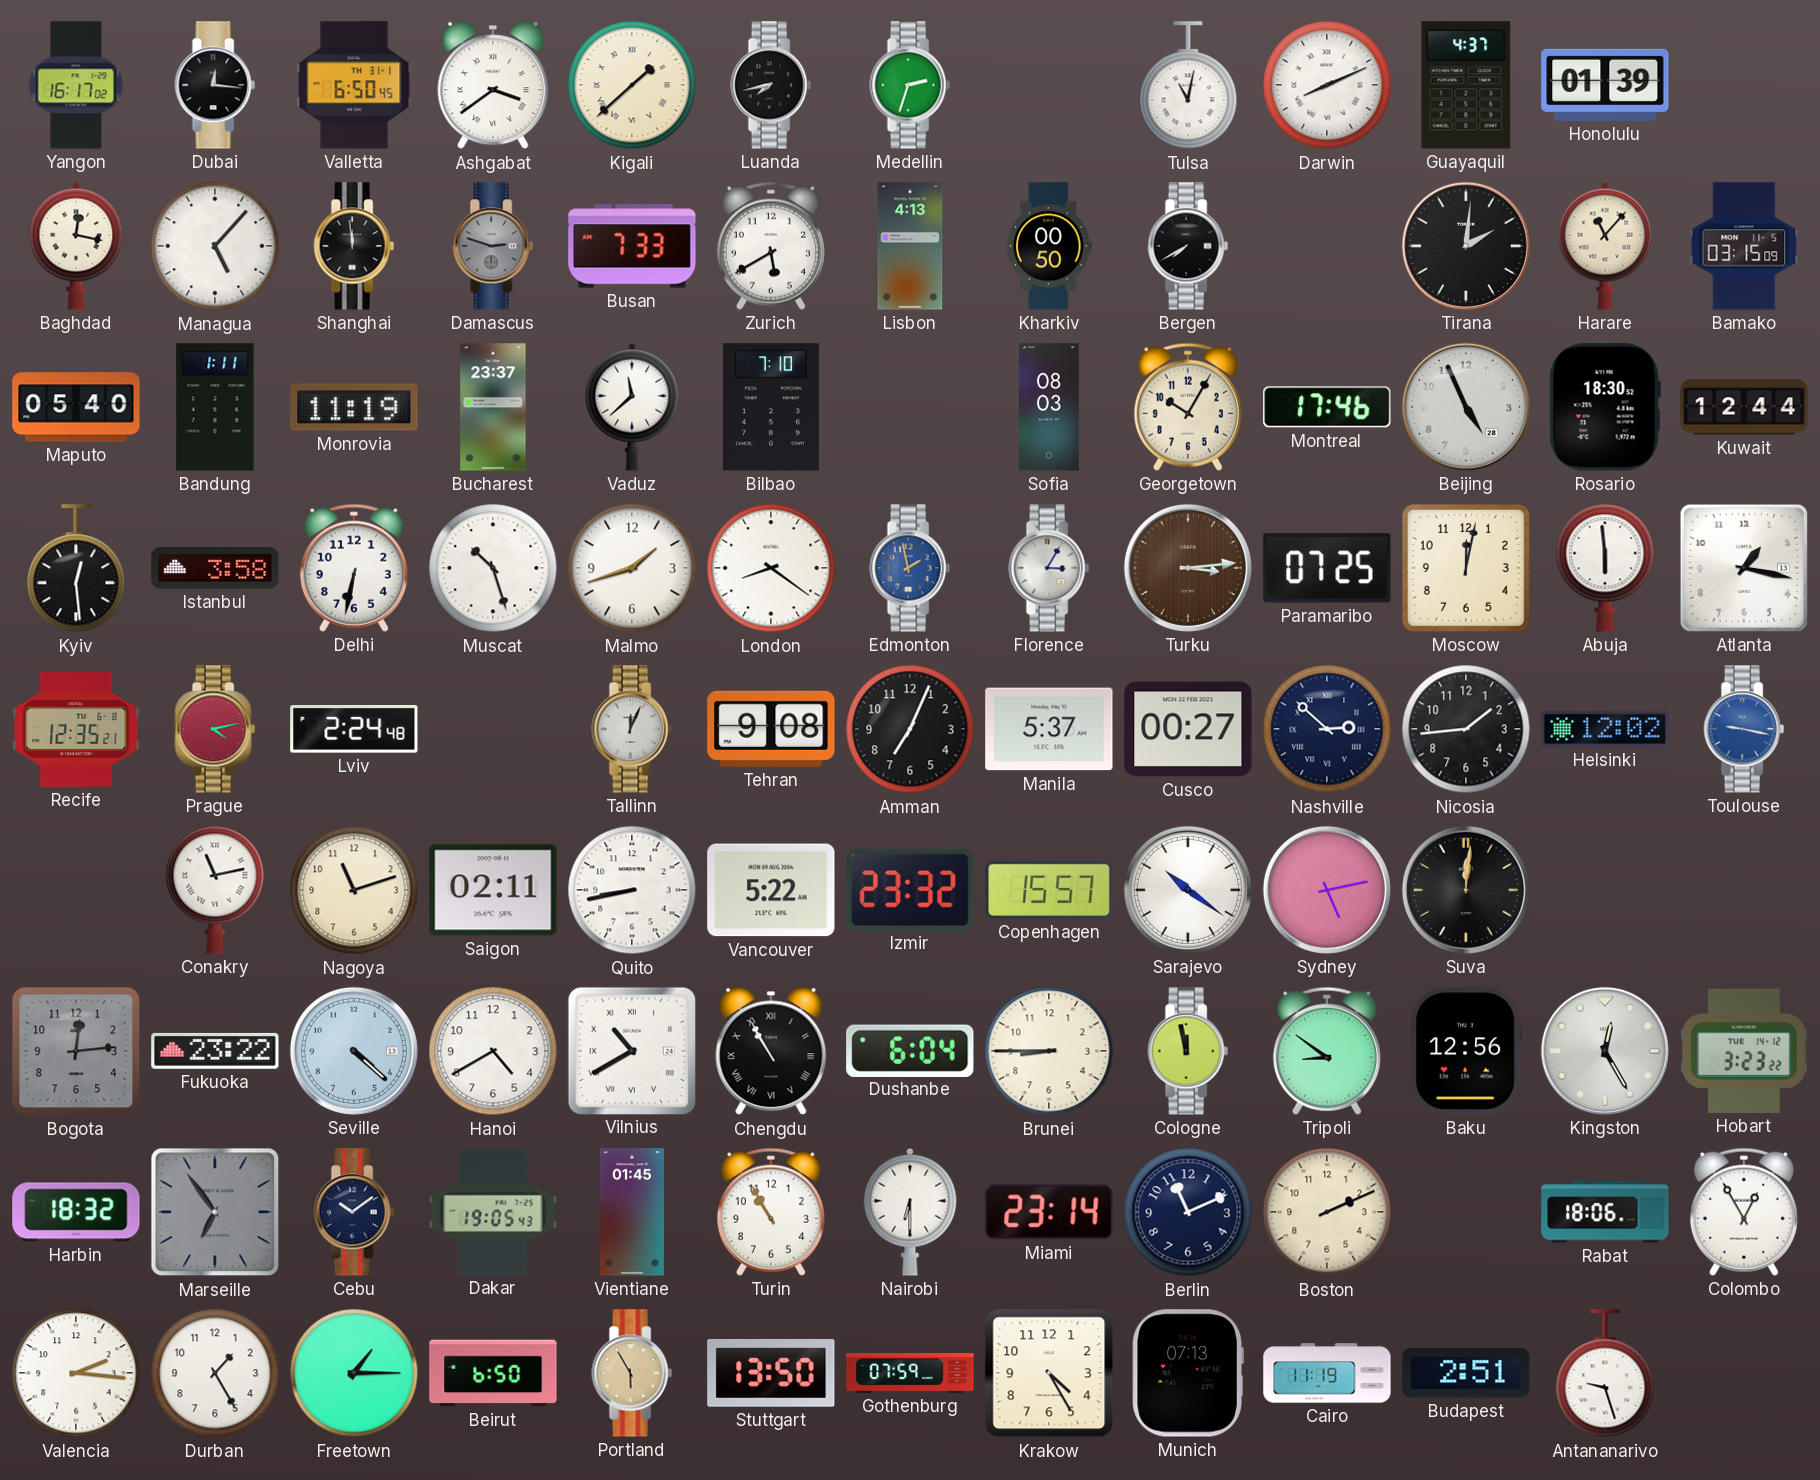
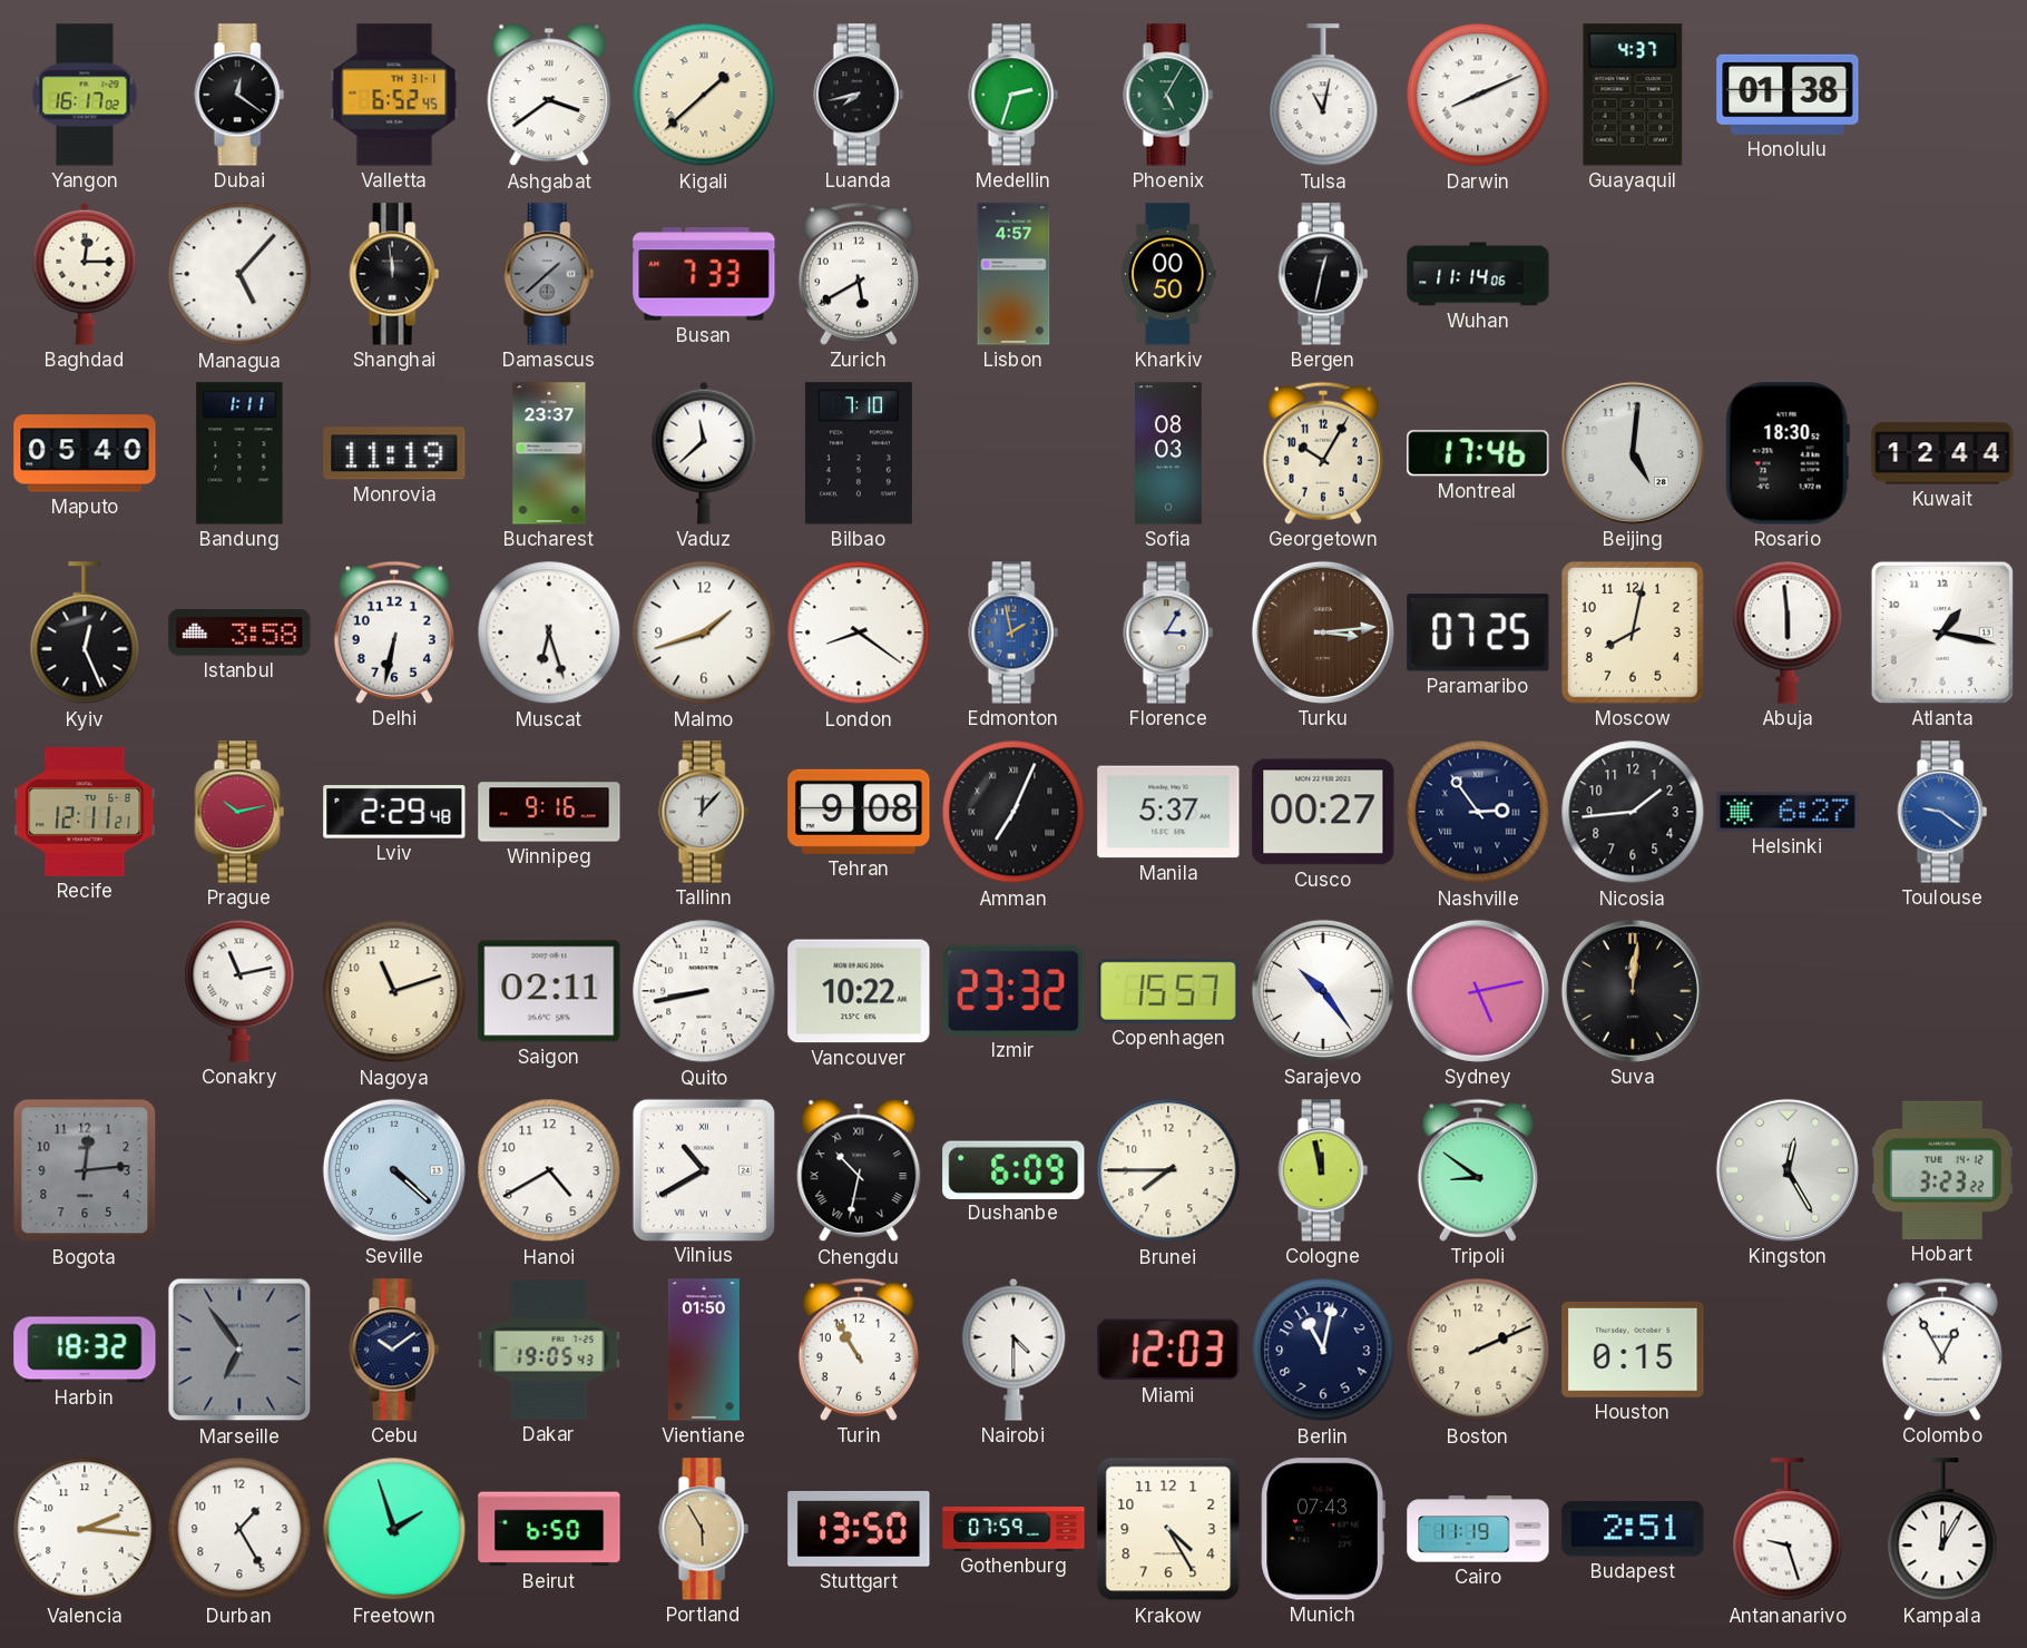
Dubai: 12:16 -> 12:21 (239, 95)
Valletta: 6:50 -> 6:52 (394, 95)
Phoenix: none -> 5:05 (1168, 95)
Honolulu: 01:39 -> 01:38 (1788, 95)
Baghdad: 12:17 -> 12:15 (85, 274)
Damascus: 2:48 -> 1:38 (549, 274)
Lisbon: 4:13 -> 4:57 (1013, 274)
Bergen: 7:40 -> 12:32 (1323, 274)
Wuhan: none -> 11:14 (1478, 274)
Tirana: 2:01 -> none (1466, 246)
Harare: 11:07 -> none (1605, 246)
Bamako: 03:15 -> none (1744, 246)
Beijing: 4:56 -> 5:01 (1633, 453)
Kyiv: 12:29 -> 12:26 (85, 634)
Muscat: 10:27 -> 6:27 (549, 632)
Moscow: 12:02 -> 8:02 (1633, 632)
Recife: 12:35 -> 12:11 (85, 812)
Prague: 4:13 -> 10:13 (239, 812)
Lviv: 2:24 -> 2:29 (394, 812)
Winnipeg: none -> 9:16 (549, 812)
Tallinn: 12:04 -> 12:07 (704, 812)
Amman numerals: Arabic -> Roman (1013, 812)
Nashville: 2:52 -> 2:54 (1478, 812)
Helsinki: 12:02 -> 6:27 (1788, 812)
Toulouse: 9:17 -> 9:21 (1942, 812)
Vancouver: 5:22 -> 10:22 (859, 991)
Sarajevo: 10:21 -> 10:24 (1323, 991)
Fukuoka: 23:22 -> none (215, 1051)
Chengdu: 10:55 -> 10:32 (859, 1170)
Dushanbe: 6:04 -> 6:09 (1013, 1169)
Brunei: 8:45 -> 7:45 (1168, 1170)
Baku: 12:56 -> none (1466, 1051)
Vientiane: 01:45 -> 01:50 (704, 1350)
Nairobi: 6:30 -> 4:30 (1013, 1350)
Miami: 23:14 -> 12:03 (1168, 1350)
Berlin: 11:11 -> 11:02 (1323, 1350)
Houston: none -> 0:15 (1633, 1350)
Rabat: 18:06 -> none (1605, 1212)
Freetown: 1:15 -> 1:57 (394, 1529)
Munich: 07:13 -> 07:43 (1323, 1529)
Kampala: none -> 12:05 (1942, 1530)
